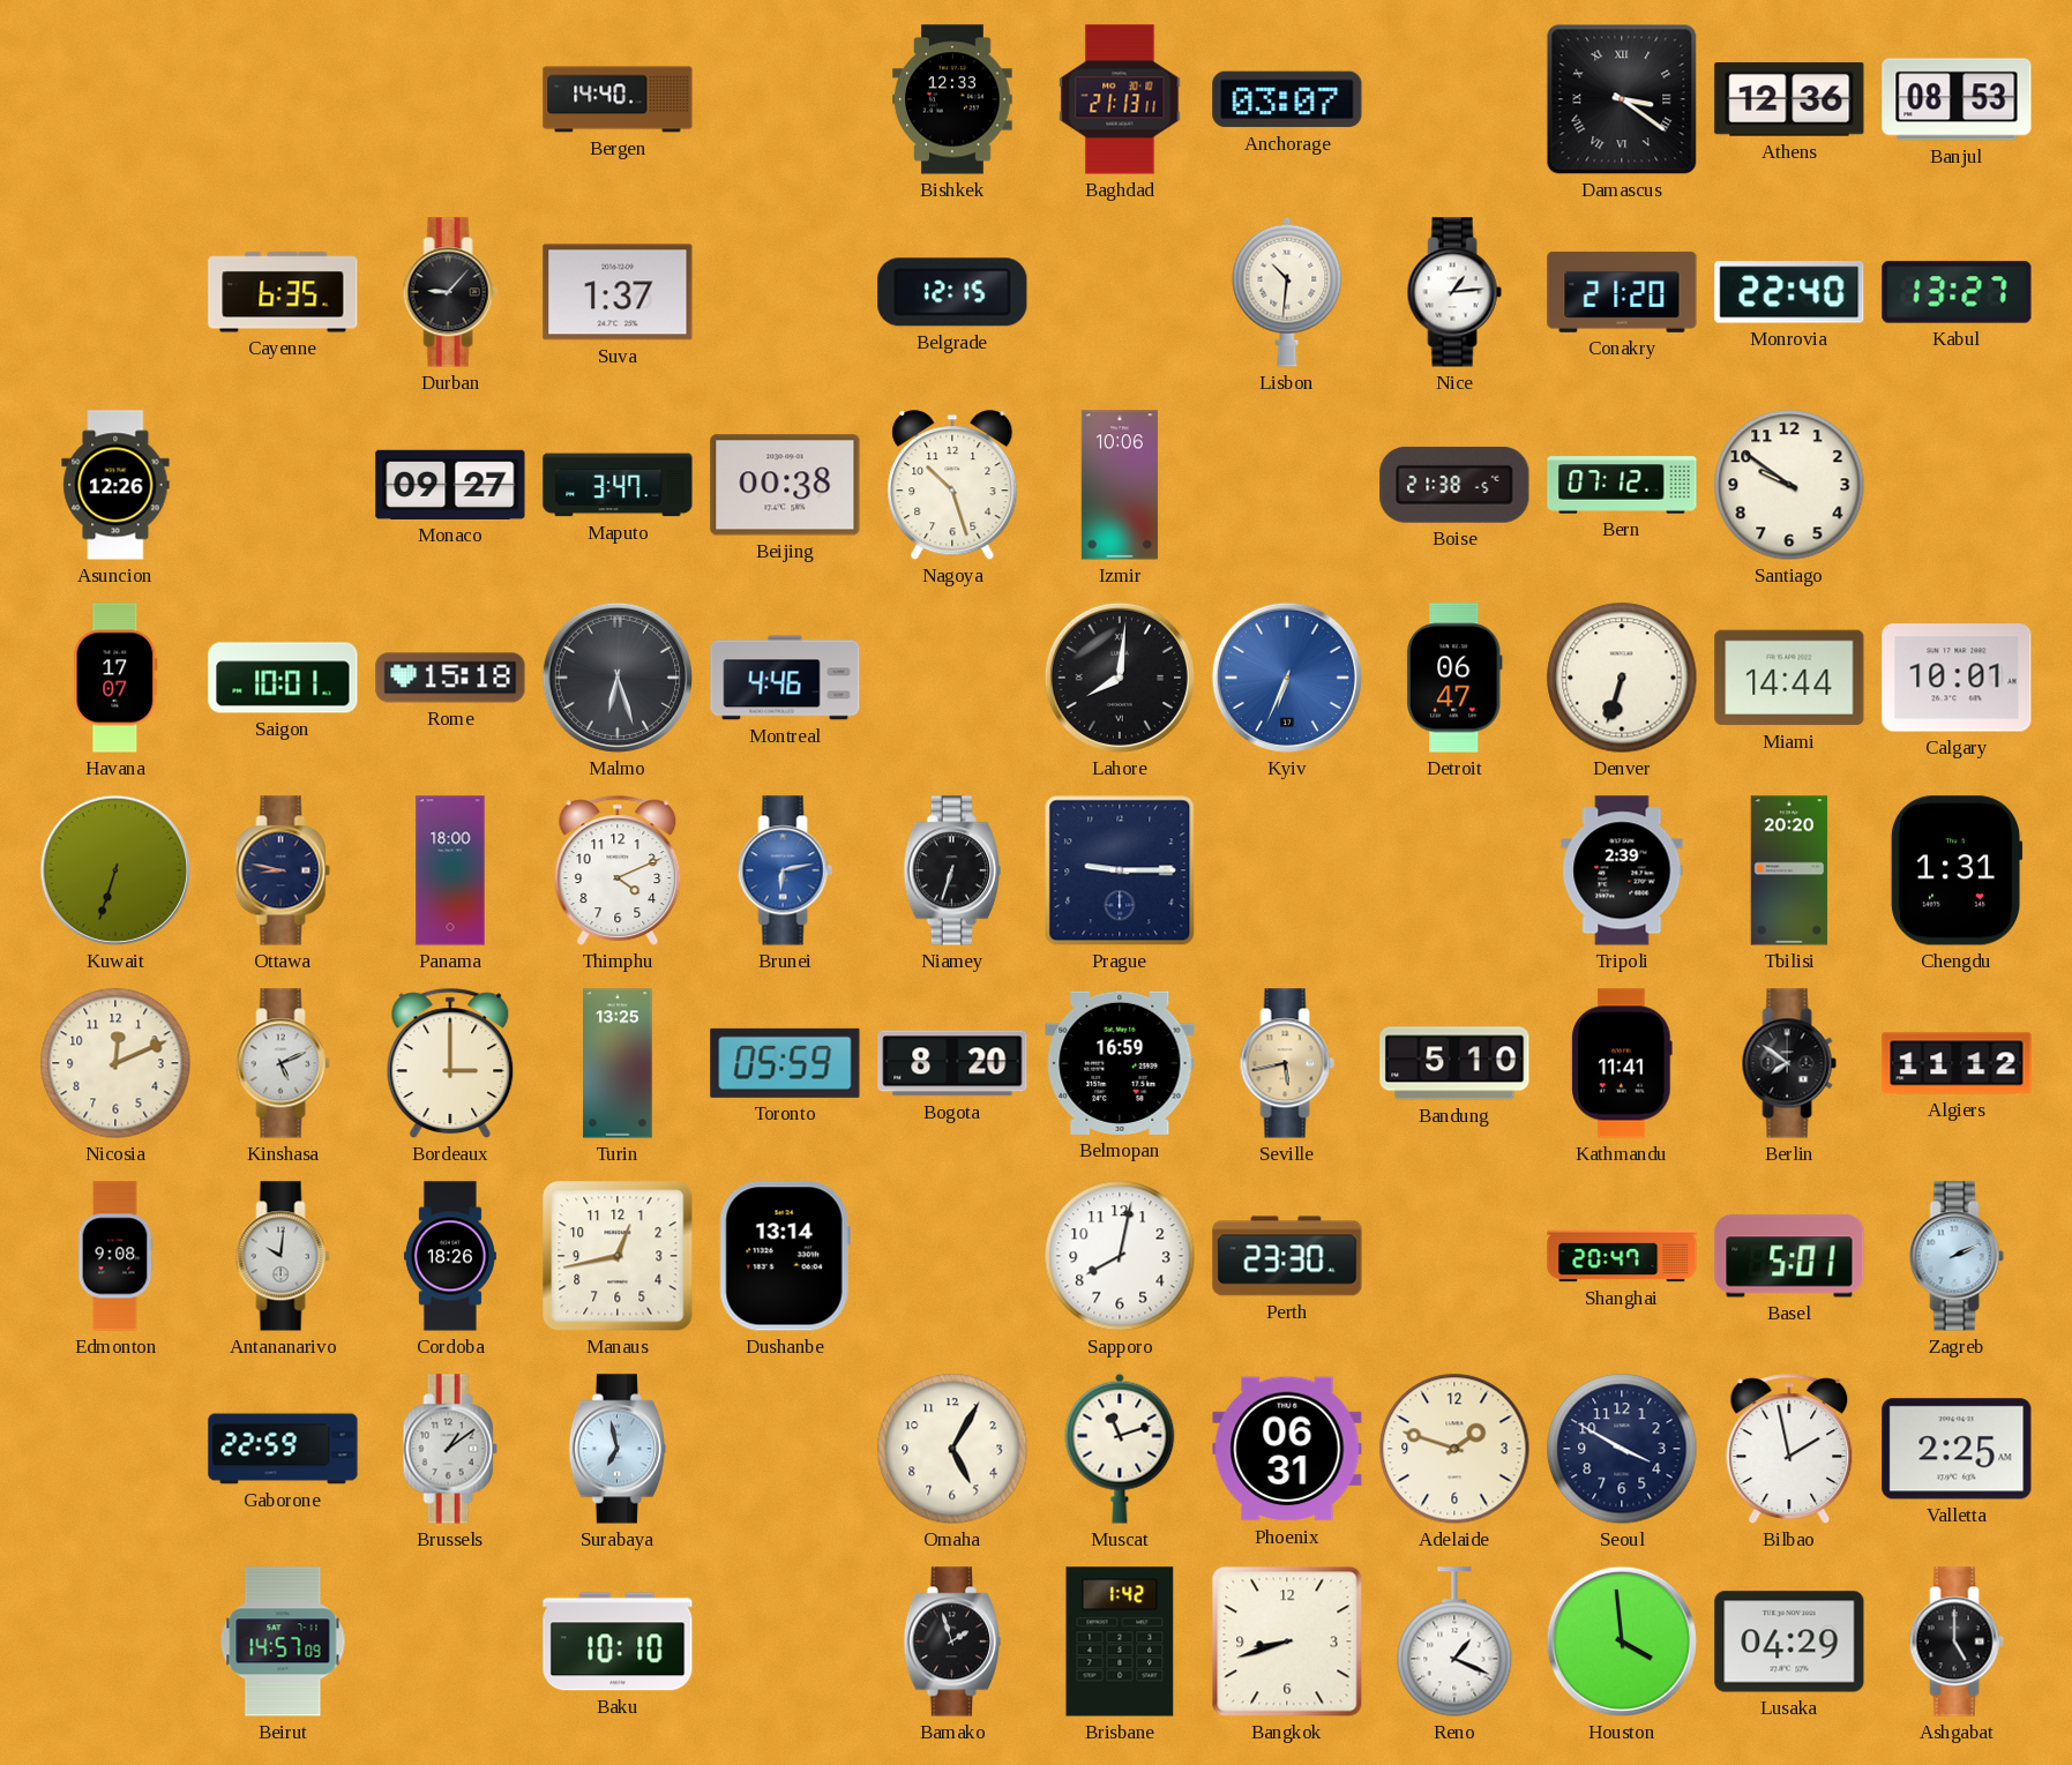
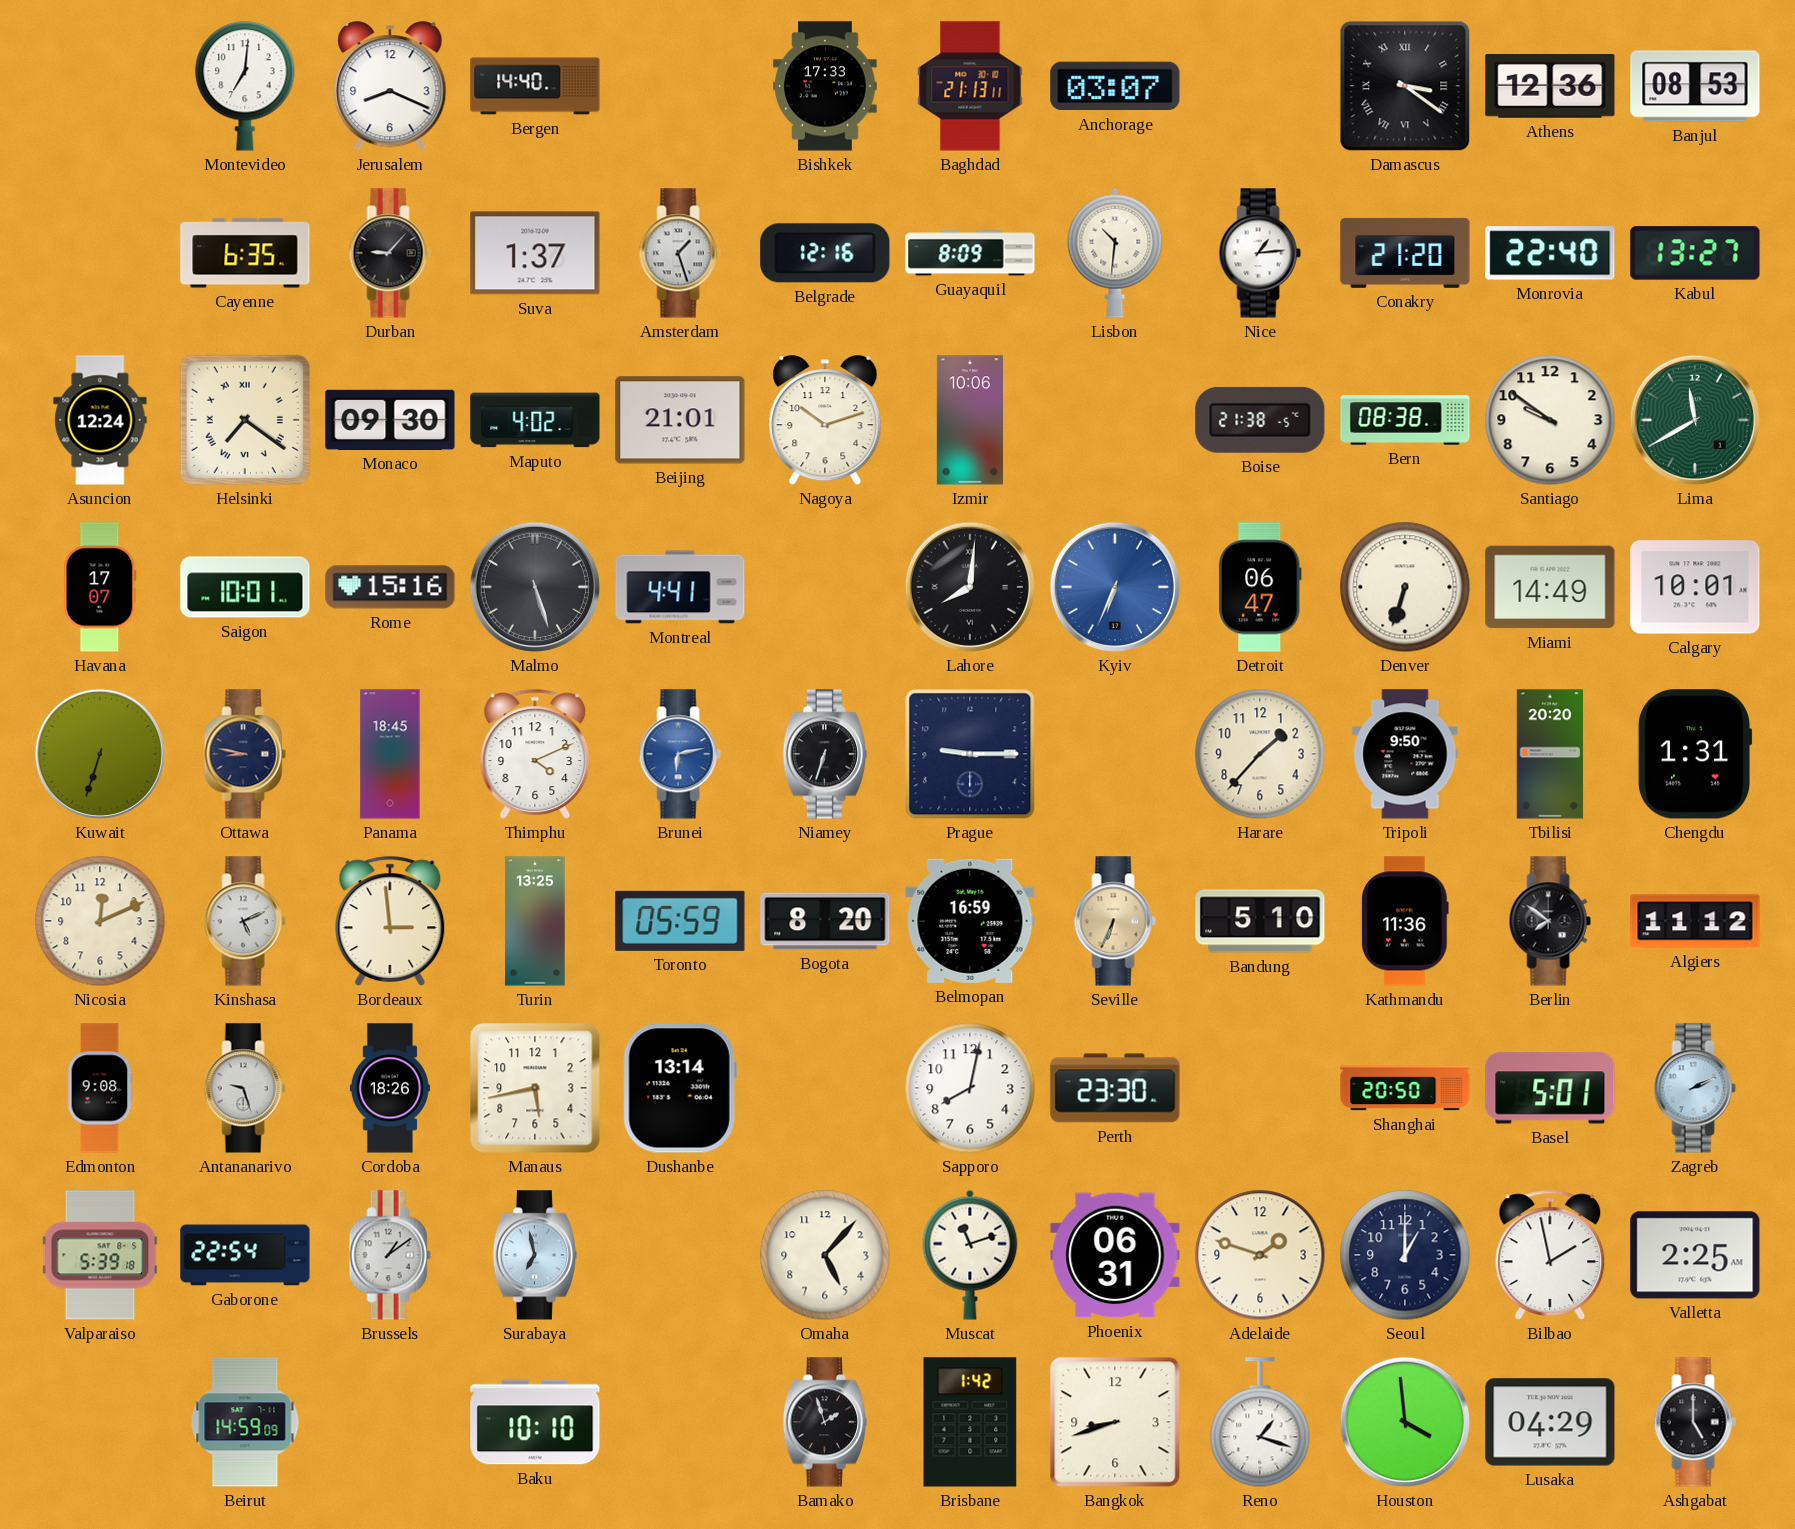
Montevideo: none -> 7:01 (245, 86)
Jerusalem: none -> 8:19 (390, 87)
Bishkek: 12:33 -> 17:33 (825, 86)
Amsterdam: none -> 1:27 (680, 253)
Belgrade: 12:15 -> 12:16 (825, 253)
Guayaquil: none -> 8:09 (970, 253)
Asuncion: 12:26 -> 12:24 (100, 420)
Helsinki: none -> 7:21 (245, 420)
Monaco: 09:27 -> 09:30 (390, 420)
Maputo: 3:47 -> 4:02 (535, 420)
Beijing: 00:38 -> 21:01 (680, 420)
Nagoya: 10:27 -> 10:12 (825, 421)
Bern: 07:12 -> 08:38 (1405, 420)
Lima: none -> 11:40 (1695, 420)
Rome: 15:18 -> 15:16 (390, 587)
Malmo: 6:27 -> 5:27 (535, 587)
Montreal: 4:46 -> 4:41 (680, 587)
Miami: 14:44 -> 14:49 (1550, 587)
Panama: 18:00 -> 18:45 (390, 754)
Harare: none -> 1:37 (1260, 754)
Tripoli: 2:39 -> 9:50 (1405, 754)
Bordeaux: 3:00 -> 2:59 (390, 921)
Seville: 5:43 -> 6:34 (1115, 921)
Kathmandu: 11:41 -> 11:36 (1405, 921)
Antananarivo: 10:01 -> 9:27 (245, 1088)
Manaus: 12:43 -> 5:43 (535, 1088)
Shanghai: 20:47 -> 20:50 (1405, 1088)
Valparaiso: none -> 5:39 (100, 1255)
Gaborone: 22:59 -> 22:54 (245, 1255)
Omaha: 5:05 -> 5:07 (825, 1255)
Seoul: 3:50 -> 1:00 (1405, 1255)
Beirut: 14:57 -> 14:59 (245, 1422)
Reno: 1:19 -> 1:18 (1260, 1422)
